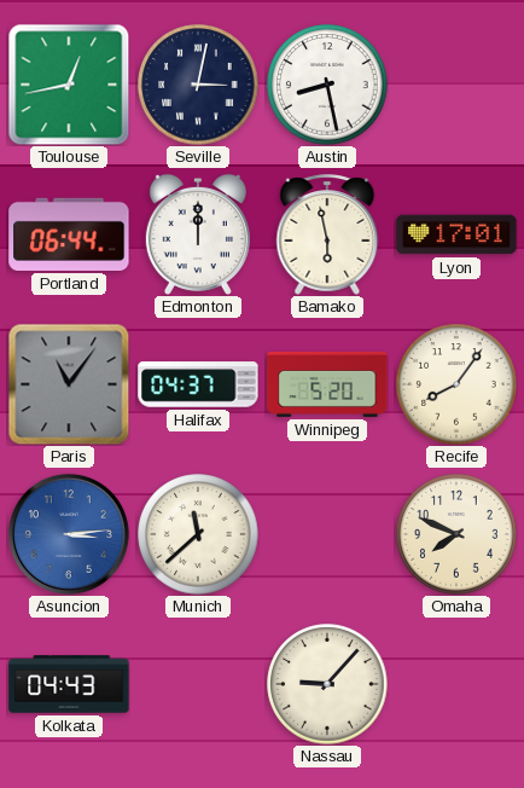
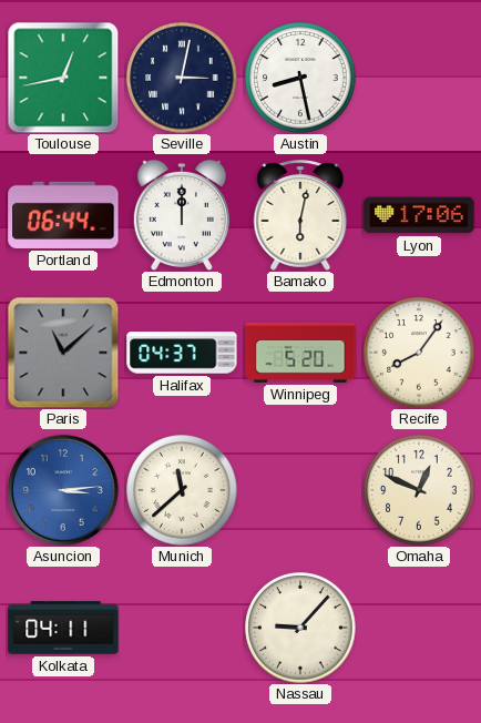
Bamako: 5:58 -> 6:02 (300, 215)
Lyon: 17:01 -> 17:06 (419, 215)
Paris: 11:06 -> 11:08 (63, 353)
Omaha: 7:49 -> 12:49 (419, 490)
Kolkata: 04:43 -> 04:11 (63, 628)
